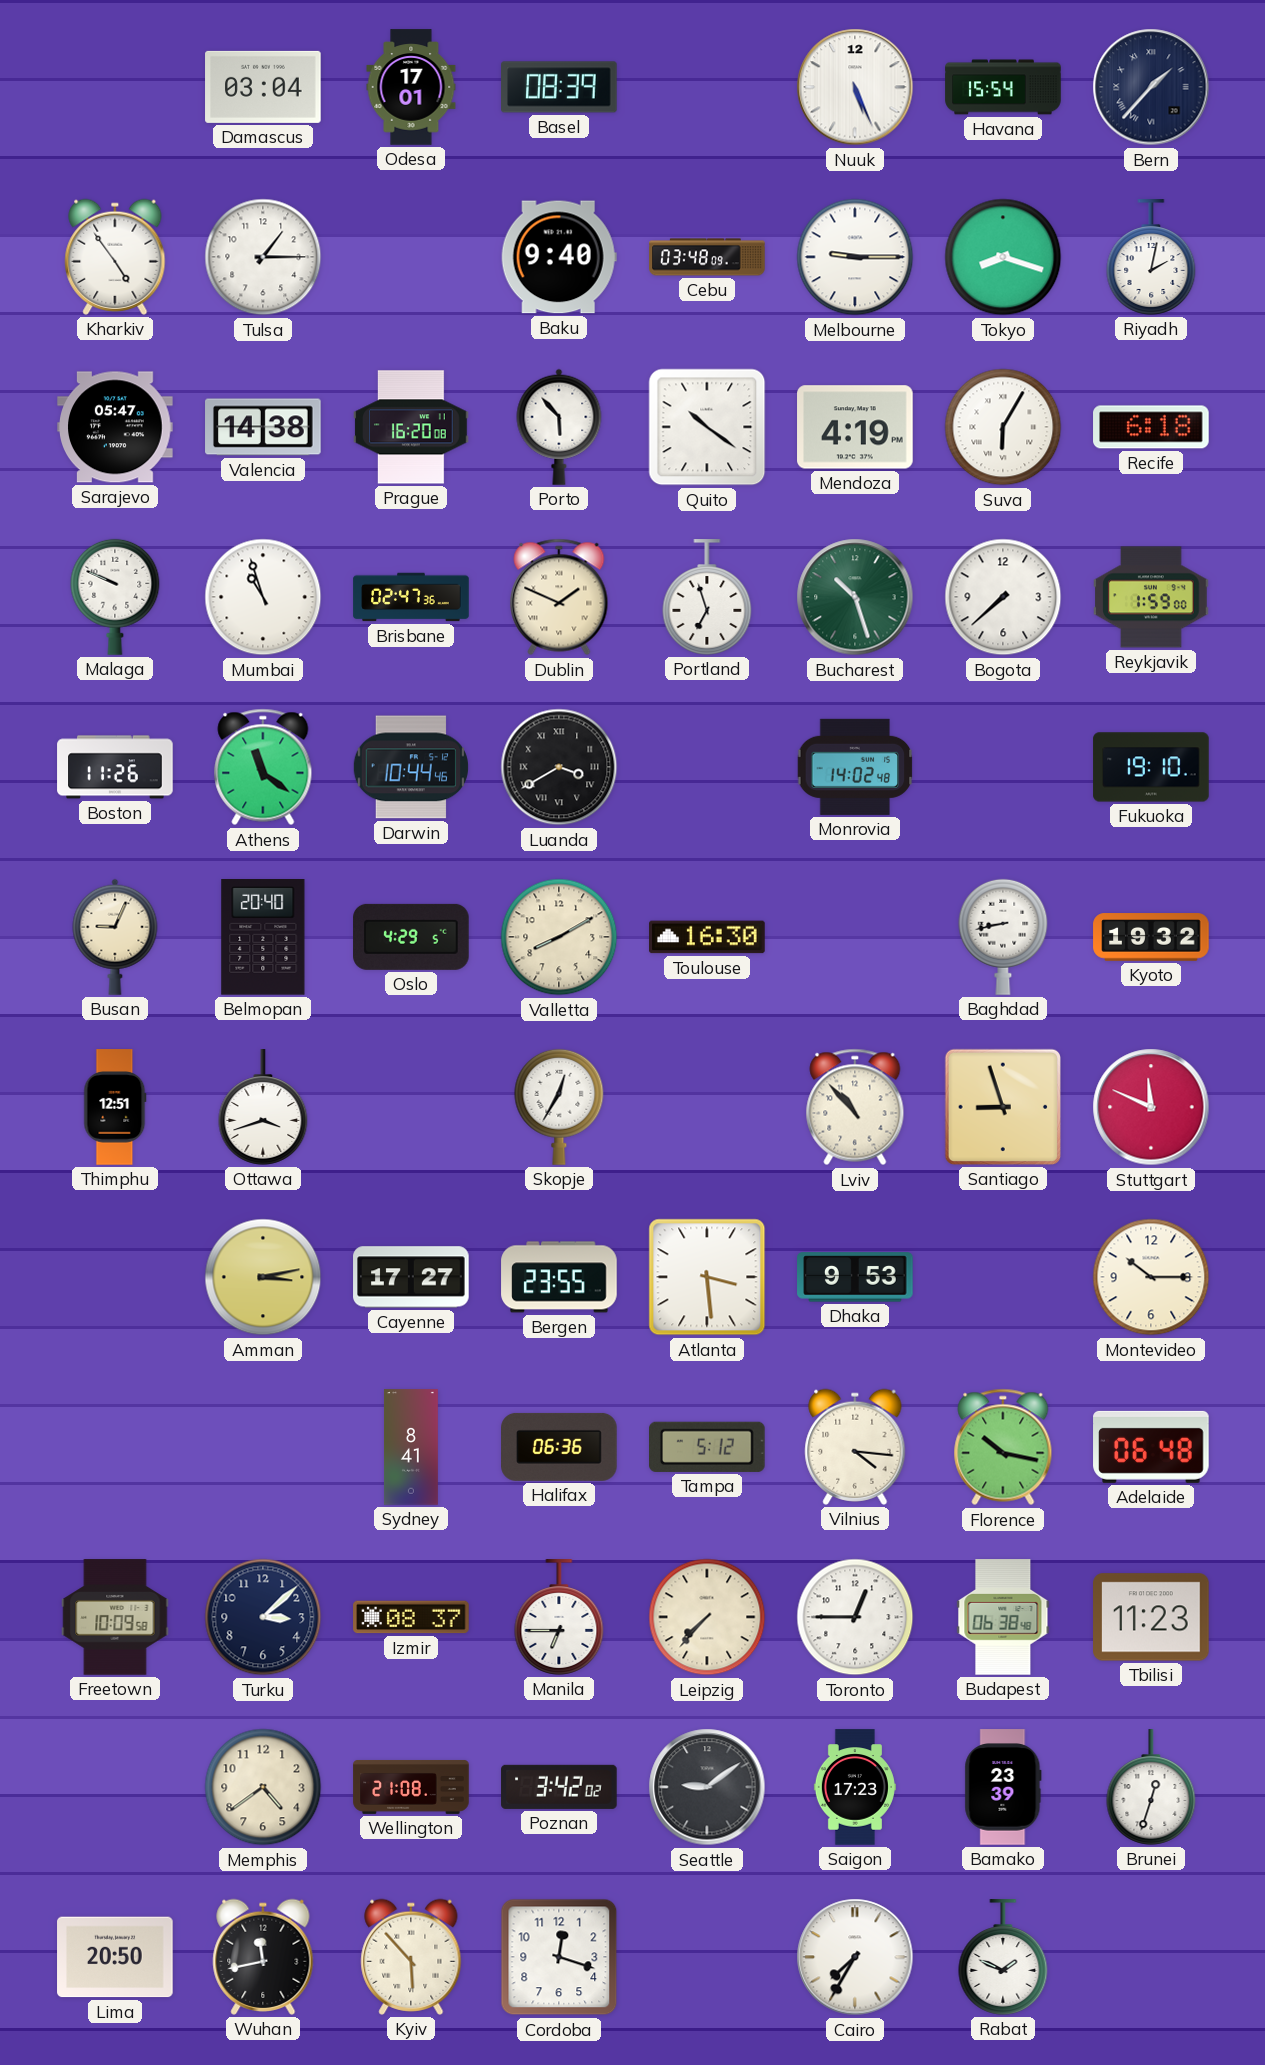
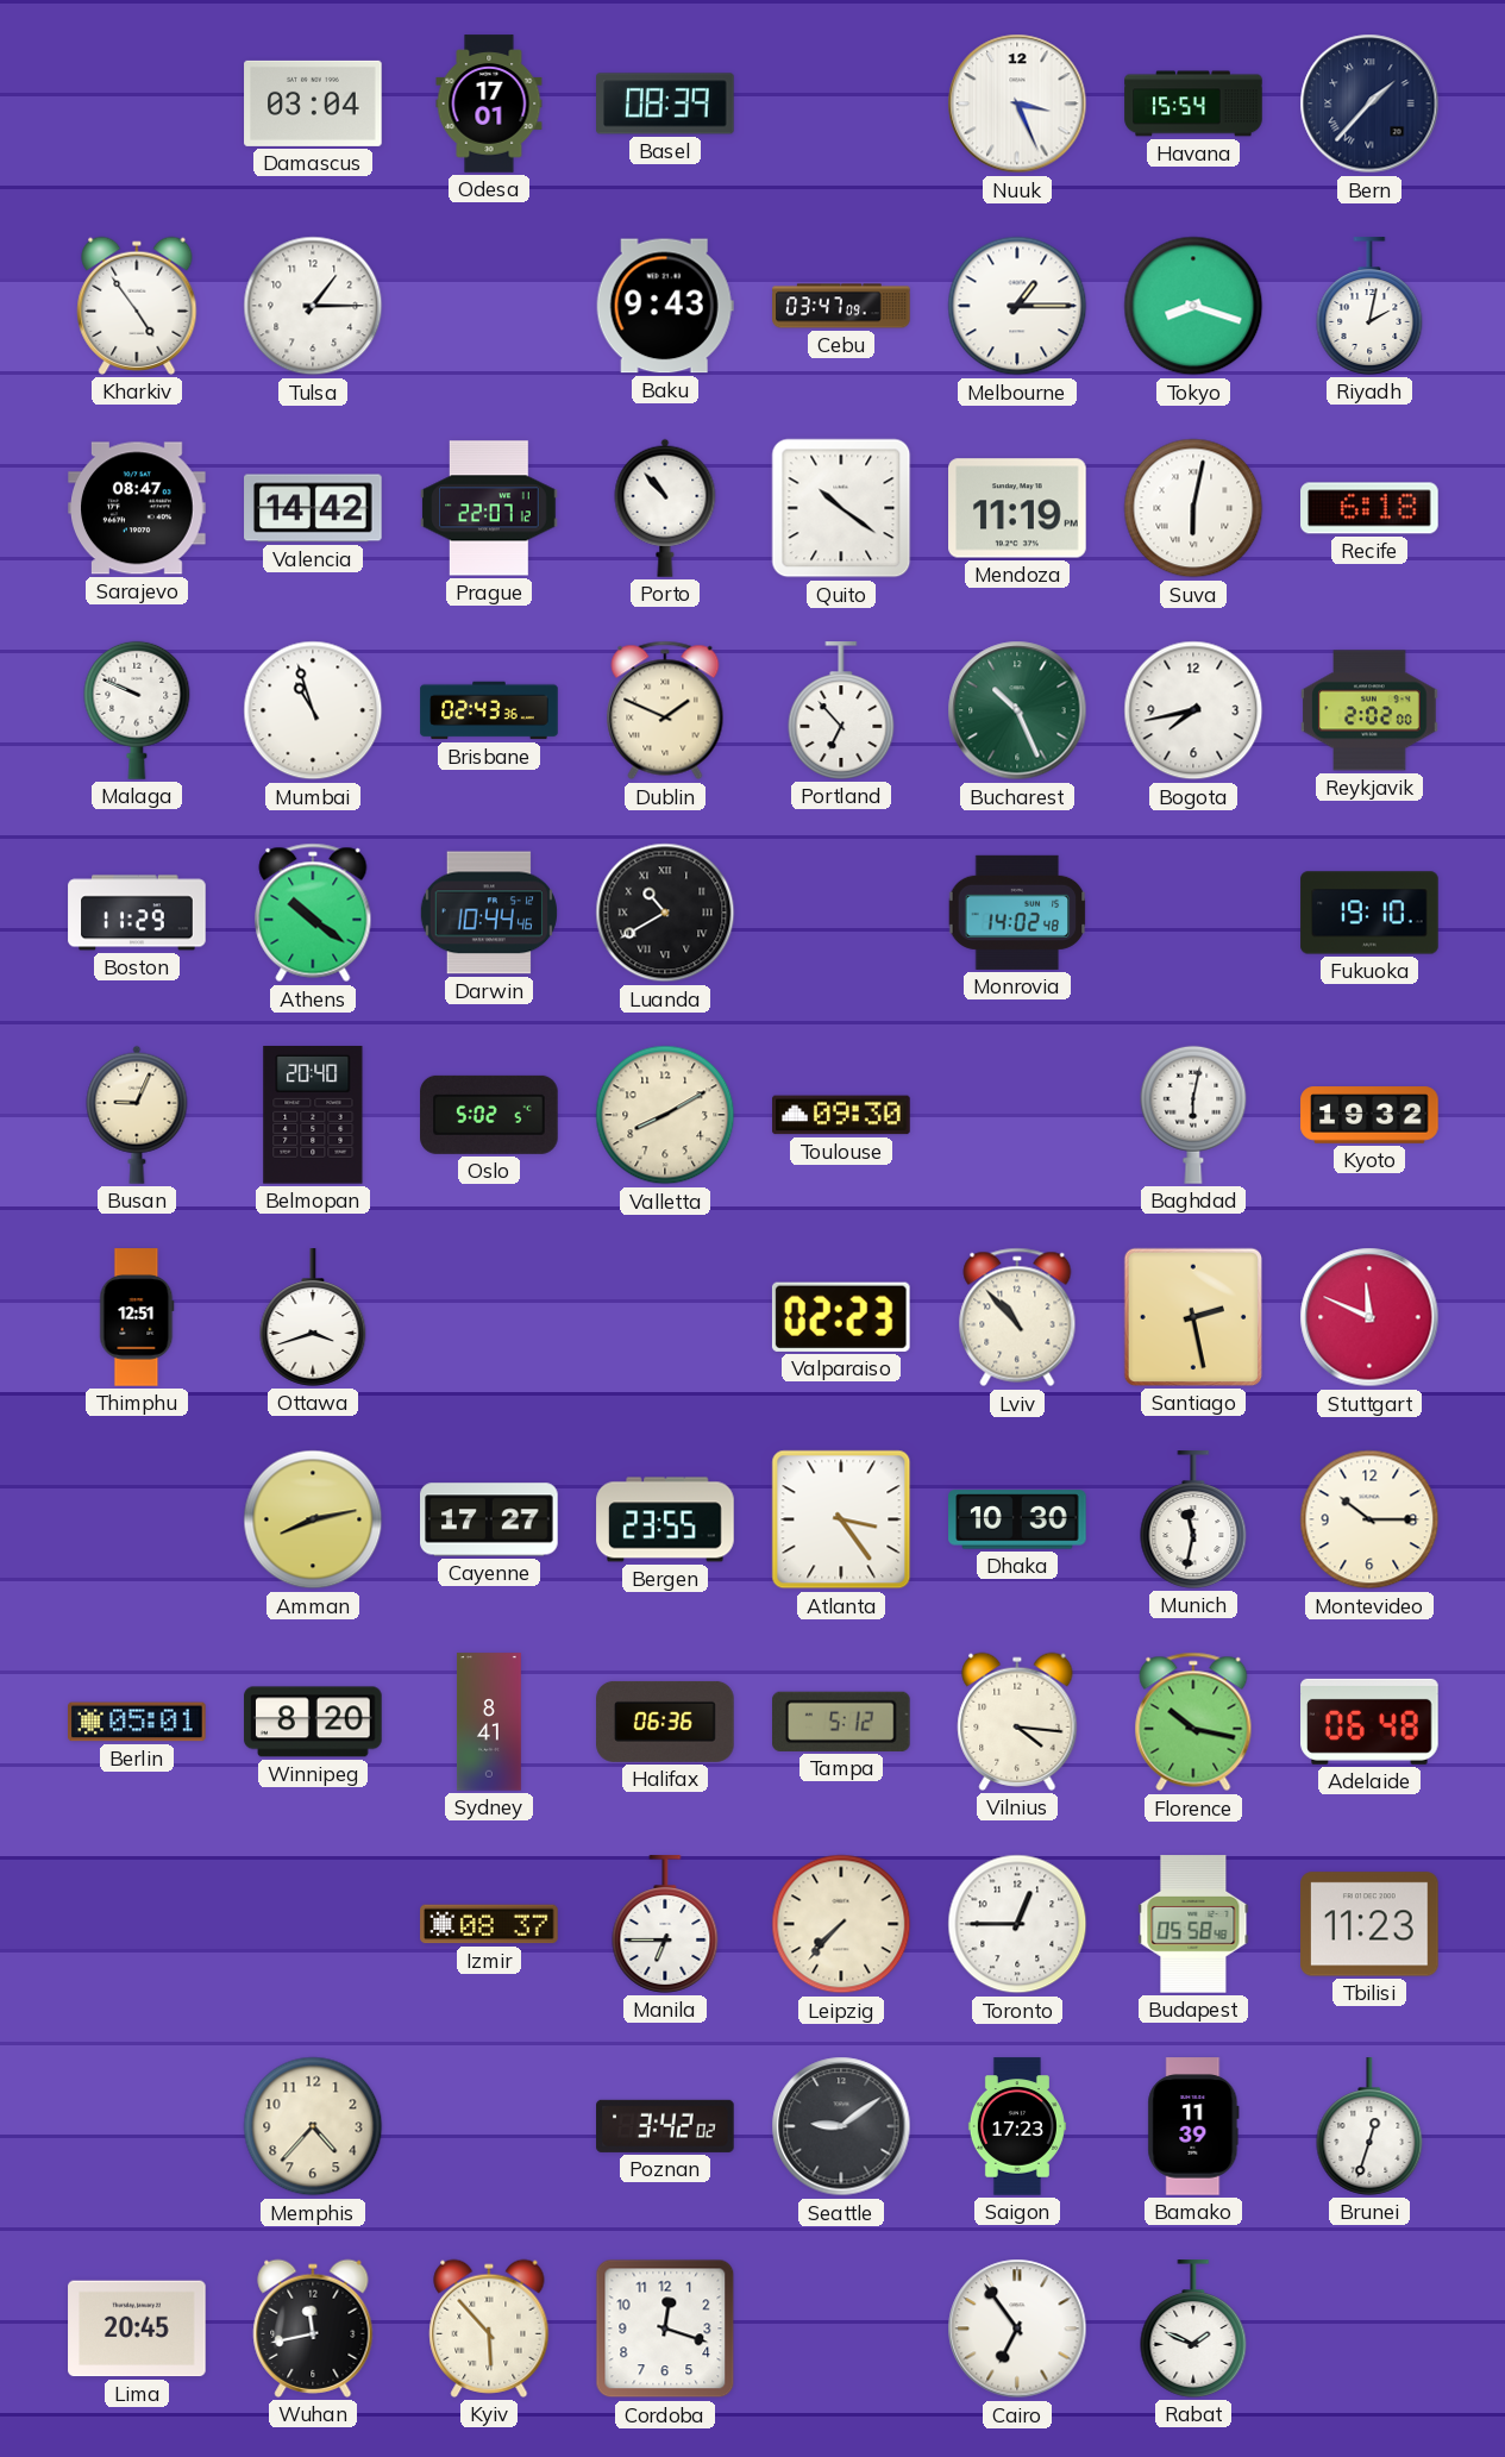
Nuuk: 5:26 -> 3:26 (1017, 104)
Baku: 9:40 -> 9:43 (665, 306)
Cebu: 03:48 -> 03:47 (841, 306)
Melbourne: 9:15 -> 1:15 (1017, 306)
Sarajevo: 05:47 -> 08:47 (137, 508)
Valencia: 14:38 -> 14:42 (313, 508)
Prague: 16:20 -> 22:07 (489, 508)
Porto: 5:53 -> 10:53 (665, 508)
Mendoza: 4:19 -> 11:19 (1017, 508)
Suva: 6:05 -> 6:02 (1193, 508)
Brisbane: 02:47 -> 02:43 (489, 710)
Portland: 6:57 -> 6:53 (841, 710)
Bucharest: 10:27 -> 10:26 (1017, 710)
Bogota: 7:38 -> 7:43 (1193, 710)
Reykjavik: 1:59 -> 2:02 (1369, 710)
Boston: 11:26 -> 11:29 (137, 913)
Athens: 11:21 -> 10:21 (313, 913)
Luanda: 3:40 -> 10:40 (665, 913)
Oslo: 4:29 -> 5:02 (489, 1115)
Toulouse: 16:30 -> 09:30 (841, 1115)
Baghdad: 8:43 -> 6:02 (1193, 1115)
Skopje: 12:35 -> none (559, 1107)
Valparaiso: none -> 02:23 (841, 1317)
Santiago: 8:57 -> 2:28 (1193, 1317)
Amman: 3:13 -> 8:13 (313, 1519)
Atlanta: 3:29 -> 3:24 (841, 1519)
Dhaka: 9:53 -> 10:30 (1017, 1519)
Munich: none -> 11:32 (1193, 1519)
Berlin: none -> 05:01 (137, 1722)
Winnipeg: none -> 8:20 (313, 1722)
Freetown: 10:09 -> none (115, 1617)
Turku: 3:08 -> none (263, 1617)
Budapest: 06:38 -> 05:58 (1193, 1924)
Memphis: 4:39 -> 4:37 (313, 2126)
Wellington: 21:08 -> none (411, 1787)
Bamako: 23:39 -> 11:39 (1193, 2126)
Lima: 20:50 -> 20:45 (137, 2328)
Cairo: 7:35 -> 6:54 (1017, 2328)
